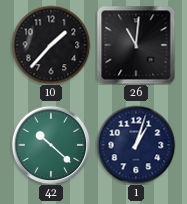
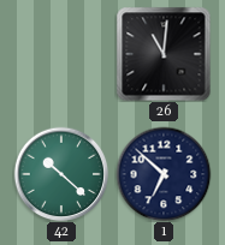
10: 1:37 -> none (51, 45)
1: 1:03 -> 6:52 (164, 174)
